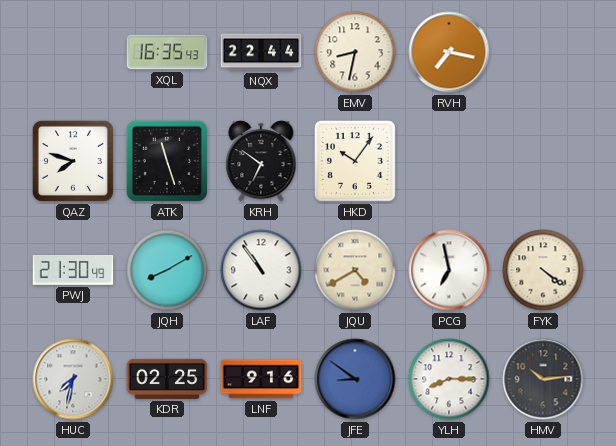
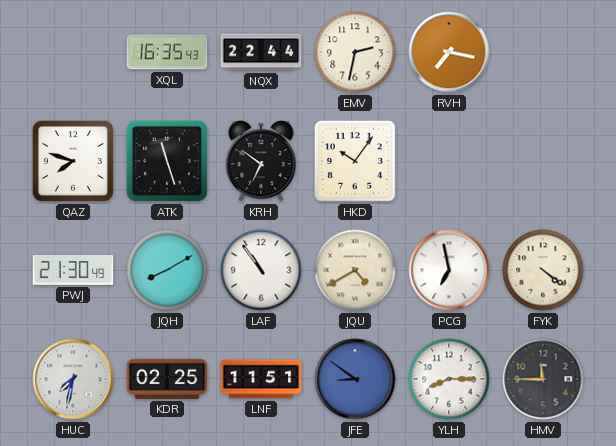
EMV: 8:32 -> 2:32 (355, 52)
LNF: 9:16 -> 11:51 (261, 379)
HMV: 10:14 -> 11:45 (543, 379)
